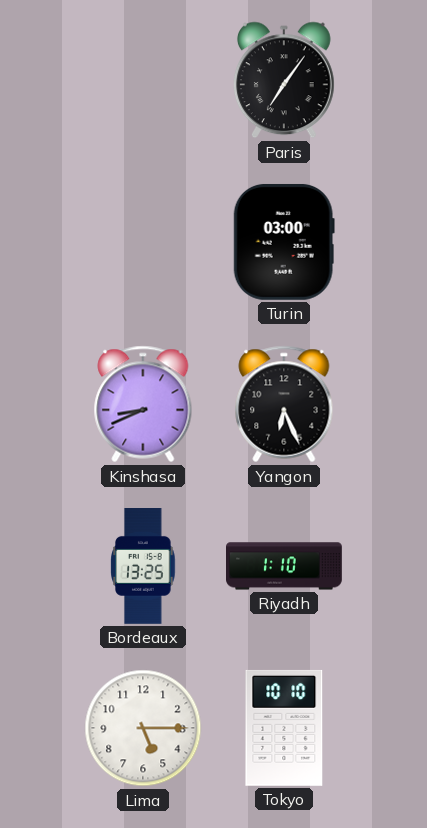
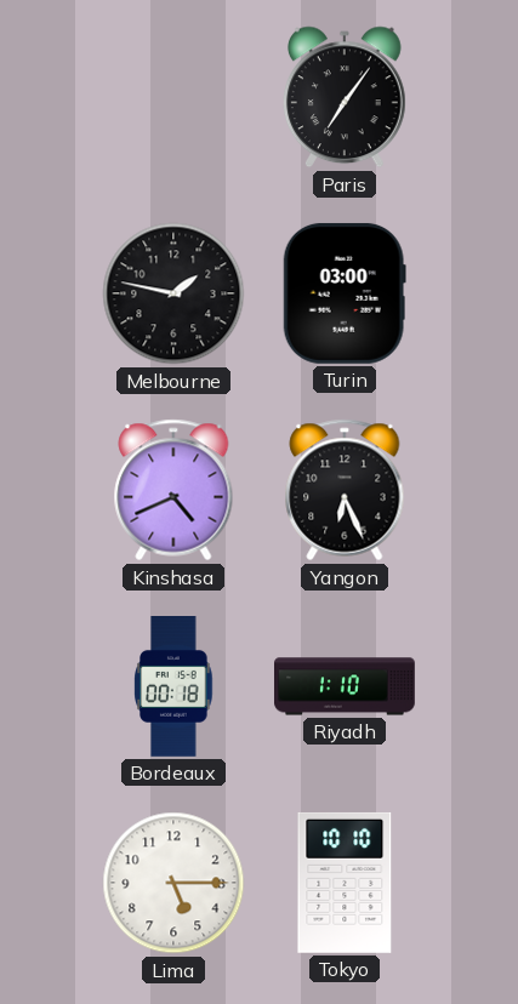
Melbourne: none -> 1:47 (173, 293)
Kinshasa: 8:41 -> 4:41 (173, 490)
Bordeaux: 13:25 -> 00:18 (173, 688)
